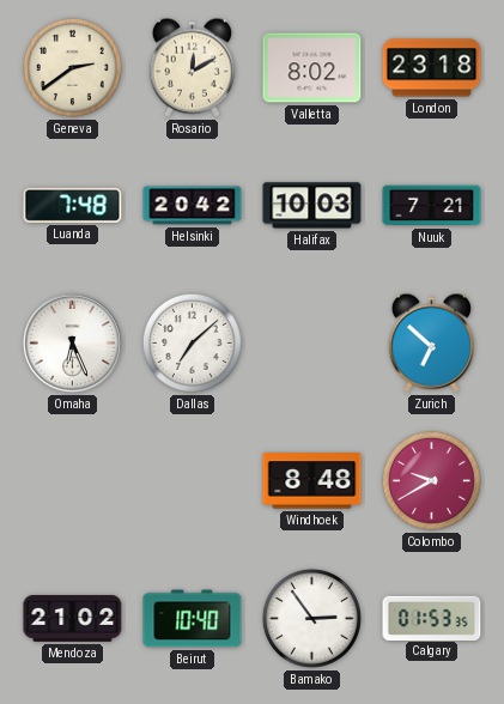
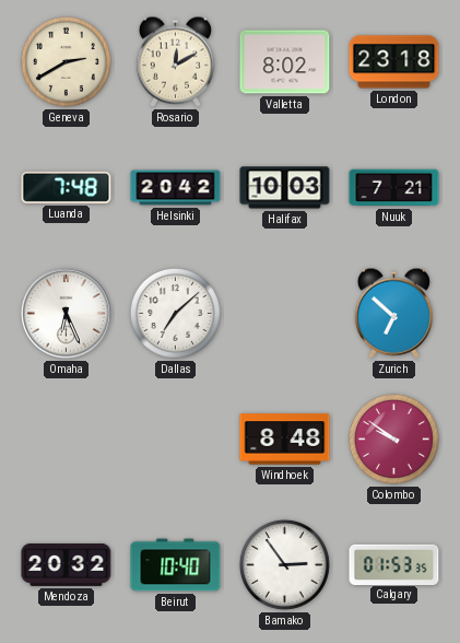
Geneva: 2:39 -> 2:40 (66, 61)
Colombo: 9:40 -> 9:51 (393, 439)
Mendoza: 21:02 -> 20:32 (67, 564)
